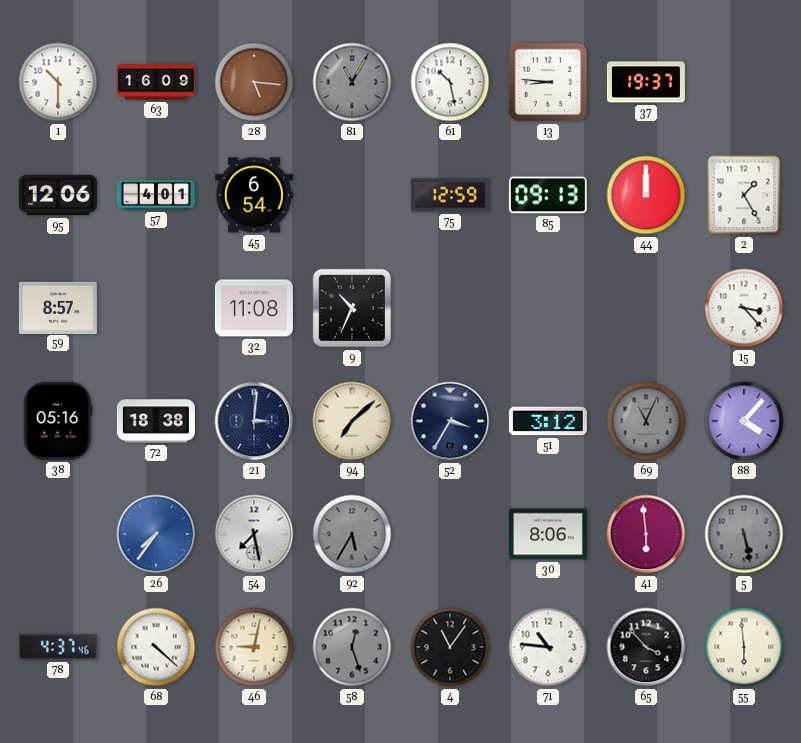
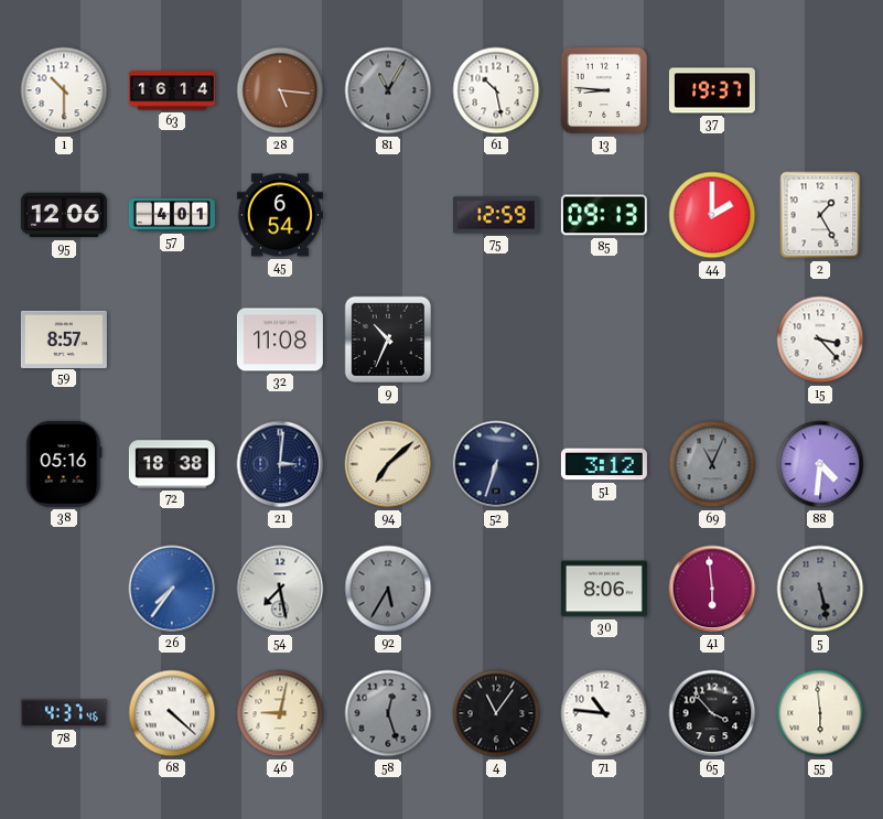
63: 16:09 -> 16:14 (172, 90)
44: 12:00 -> 2:00 (712, 215)
52: 3:35 -> 6:33 (496, 464)
88: 4:07 -> 4:31 (820, 464)
